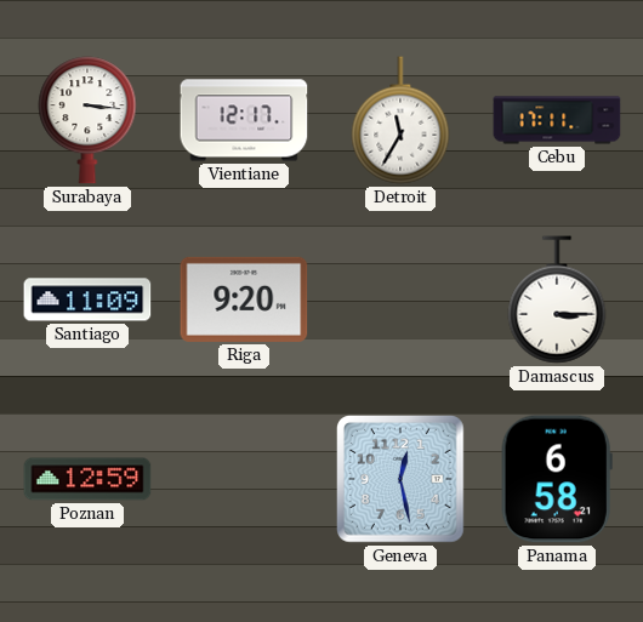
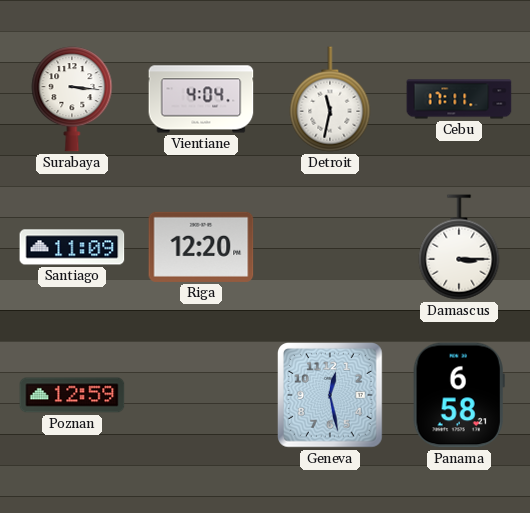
Vientiane: 12:17 -> 4:04 (201, 99)
Detroit: 11:35 -> 11:32 (330, 99)
Riga: 9:20 -> 12:20 (201, 247)
